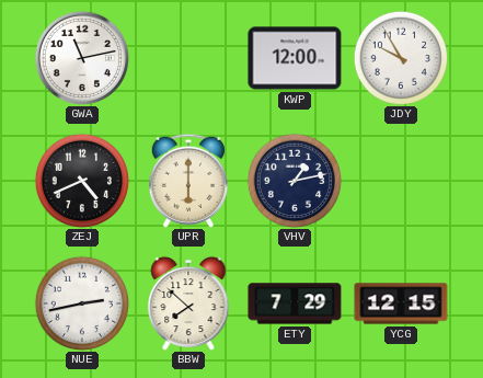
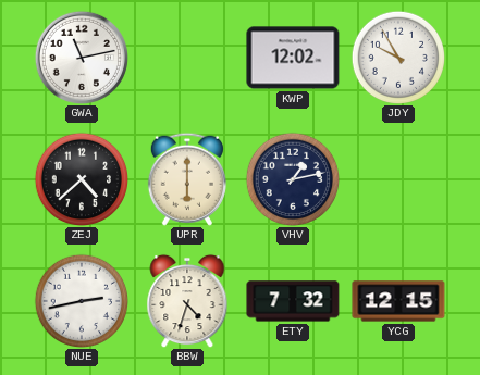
KWP: 12:00 -> 12:02 (293, 58)
ZEJ: 4:41 -> 4:38 (81, 178)
BBW: 7:52 -> 4:33 (187, 301)
ETY: 7:29 -> 7:32 (293, 301)
